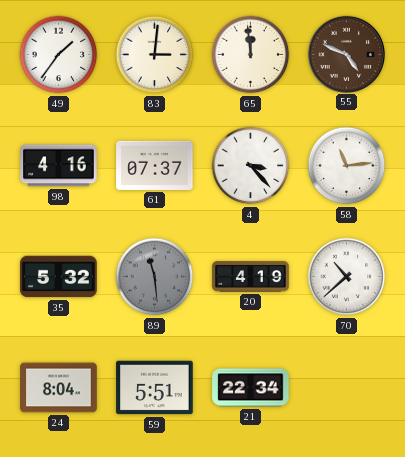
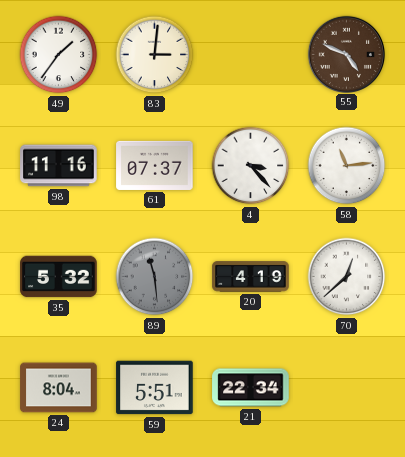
65: 11:59 -> none (251, 55)
98: 4:16 -> 11:16 (59, 166)
70: 10:38 -> 12:38 (347, 277)
